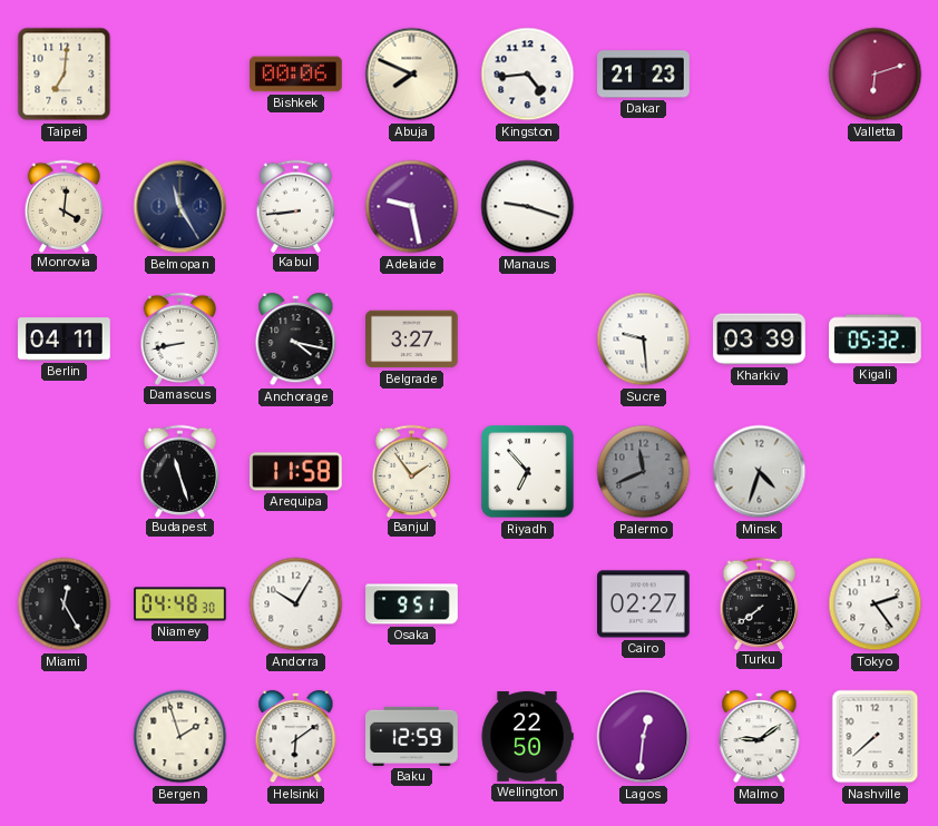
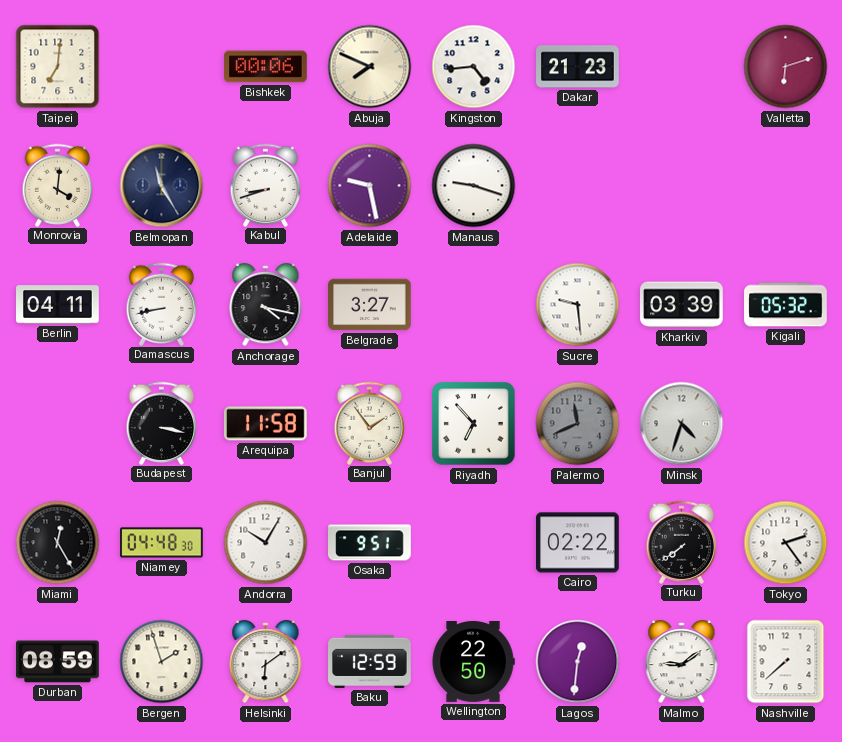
Kabul: 8:44 -> 8:42 (266, 185)
Budapest: 11:27 -> 3:17 (162, 423)
Cairo: 02:27 -> 02:22 (578, 543)
Durban: none -> 08:59 (58, 662)
